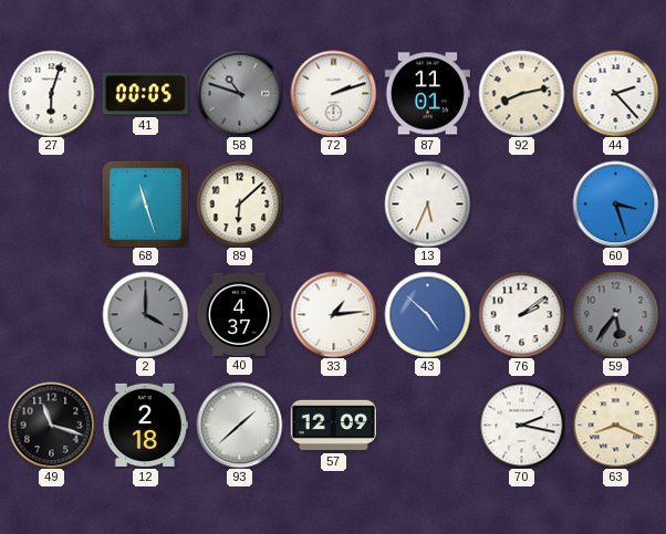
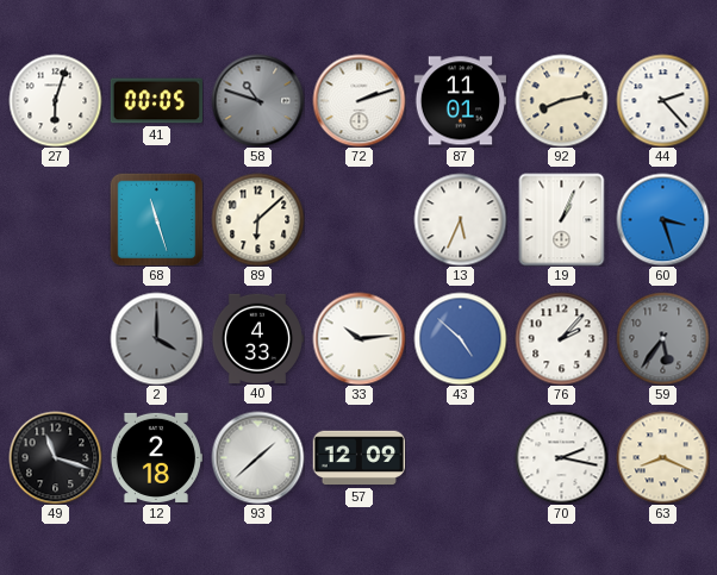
19: none -> 1:04 (562, 219)
40: 4:37 -> 4:33 (257, 338)
33: 1:14 -> 10:14 (358, 338)
76: 2:09 -> 2:07 (561, 338)
